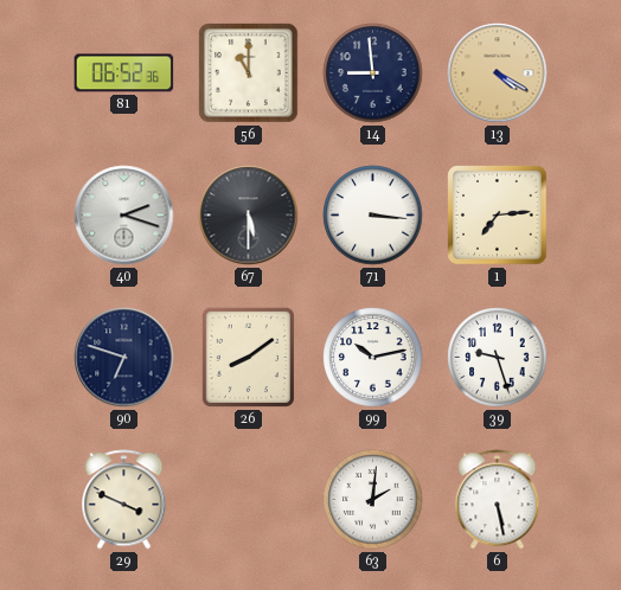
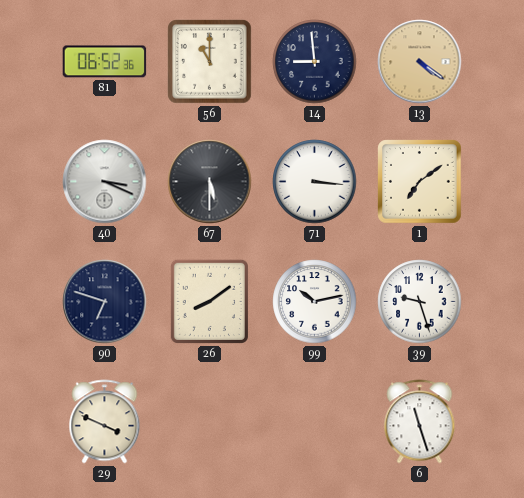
13: 4:20 -> 4:21 (420, 62)
40: 2:18 -> 3:19 (105, 182)
1: 7:14 -> 7:09 (420, 182)
63: 2:01 -> none (373, 500)
6: 5:28 -> 11:27 (420, 422)
